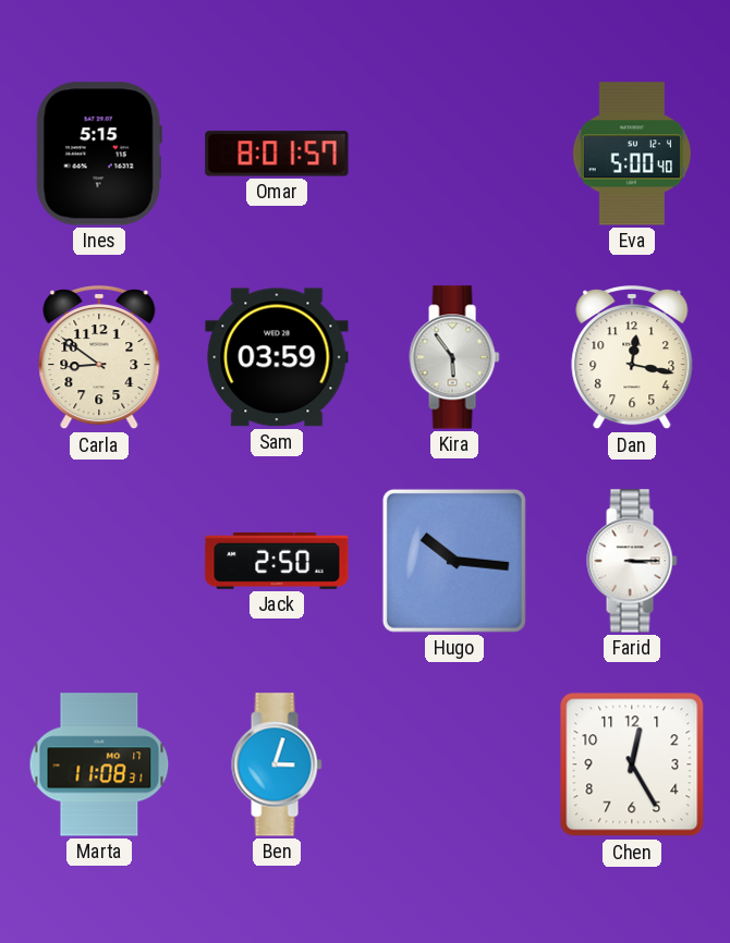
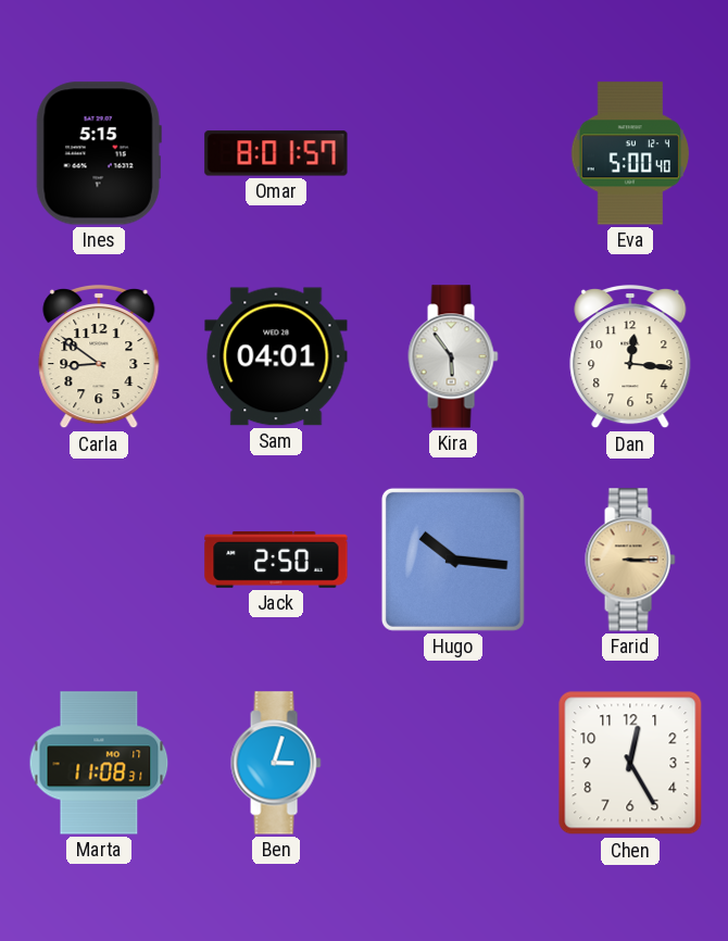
Sam: 03:59 -> 04:01 (276, 356)
Dan: 12:17 -> 12:16 (630, 356)
Farid dial: white -> champagne (630, 560)
